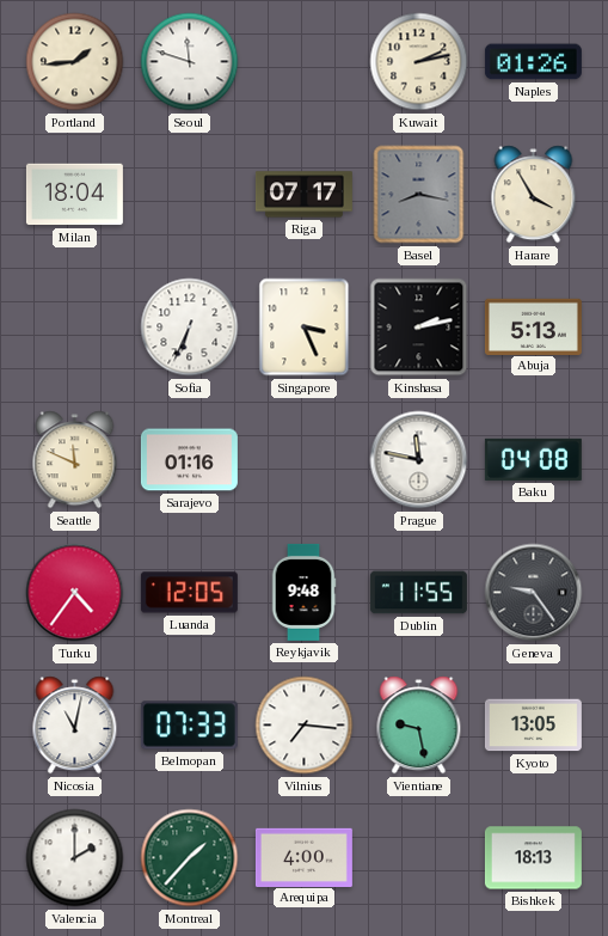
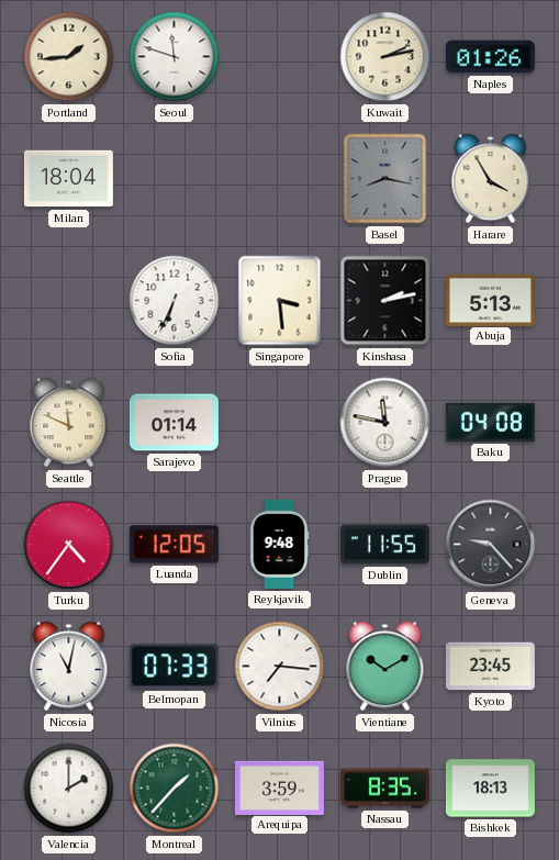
Riga: 07:17 -> none (303, 195)
Singapore: 3:26 -> 3:29 (280, 301)
Sarajevo: 01:16 -> 01:14 (174, 423)
Geneva: 9:24 -> 9:23 (491, 545)
Vientiane: 9:28 -> 10:10 (385, 667)
Kyoto: 13:05 -> 23:45 (490, 667)
Arequipa: 4:00 -> 3:59 (279, 788)
Nassau: none -> 8:35 (384, 789)
